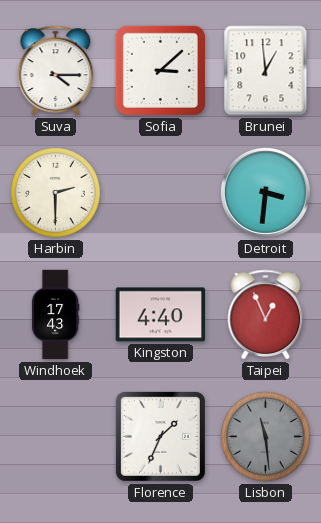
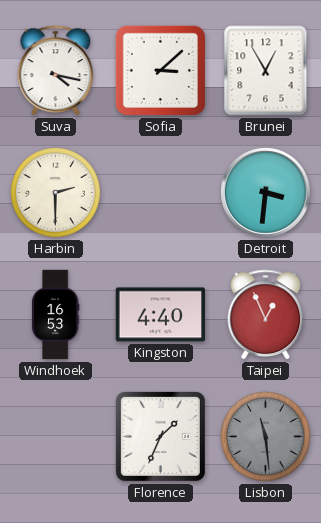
Suva: 4:15 -> 4:17 (56, 71)
Brunei: 12:59 -> 12:55 (266, 71)
Windhoek: 17:43 -> 16:53 (55, 315)
